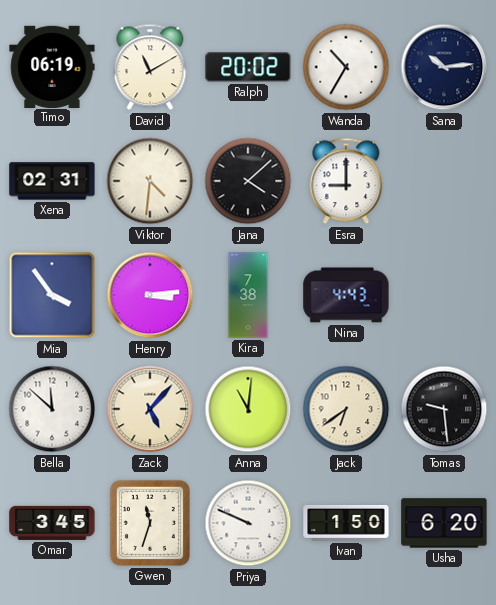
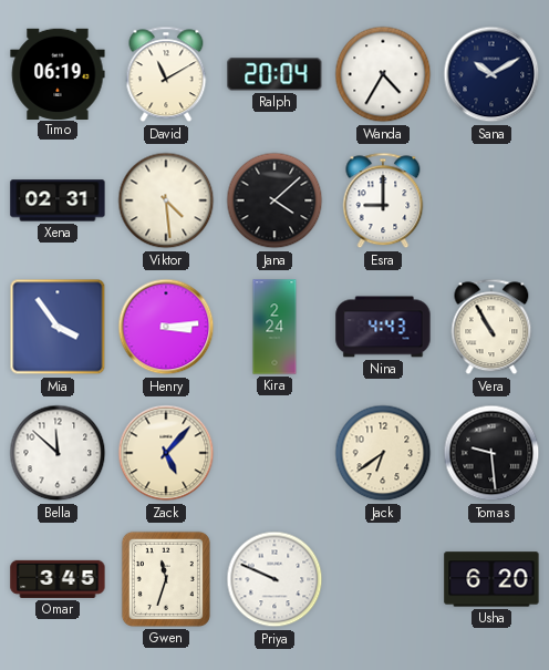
Ralph: 20:02 -> 20:04 (274, 74)
Wanda: 10:35 -> 4:35 (383, 74)
Sana: 10:14 -> 10:10 (491, 74)
Viktor: 4:31 -> 4:29 (166, 200)
Kira: 7:38 -> 2:24 (274, 327)
Vera: none -> 10:55 (491, 327)
Anna: 11:01 -> none (248, 409)
Ivan: 1:50 -> none (346, 523)
